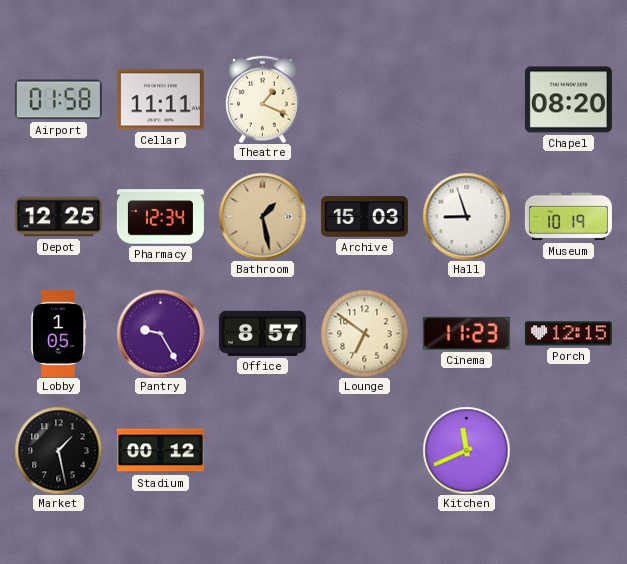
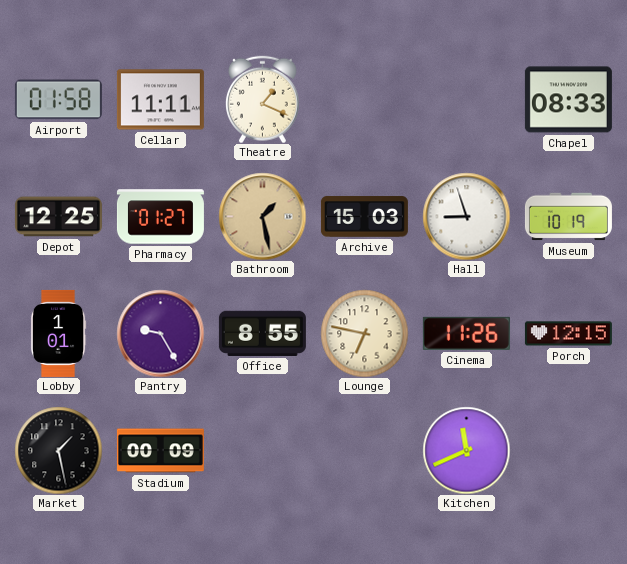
Chapel: 08:20 -> 08:33 (568, 100)
Pharmacy: 12:34 -> 01:27 (160, 217)
Lobby: 1:05 -> 1:01 (58, 333)
Office: 8:57 -> 8:55 (262, 333)
Lounge: 6:51 -> 6:47 (364, 333)
Cinema: 11:23 -> 11:26 (466, 333)
Stadium: 00:12 -> 00:09 (160, 451)
